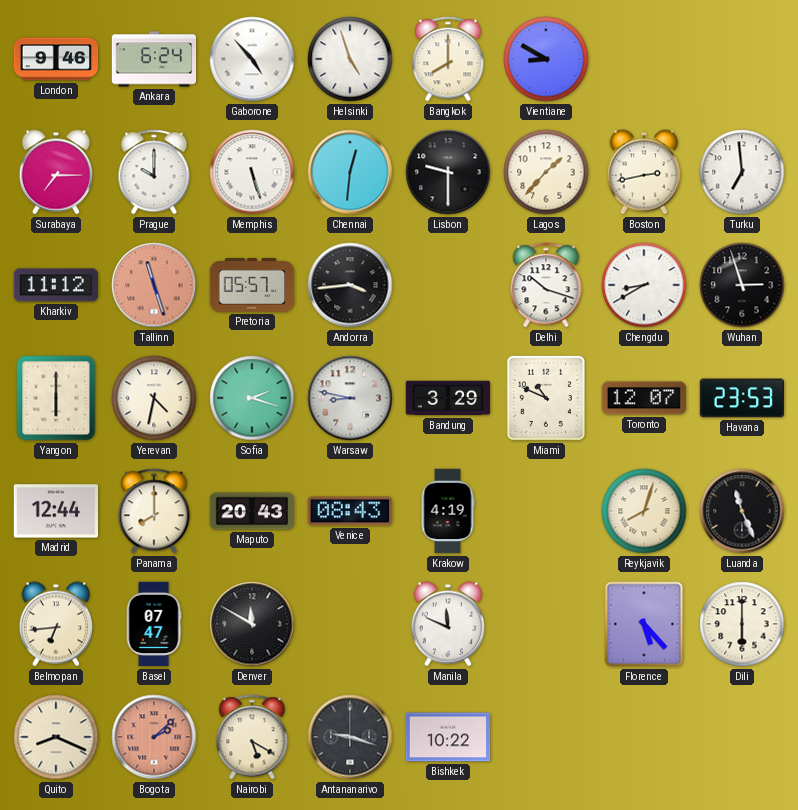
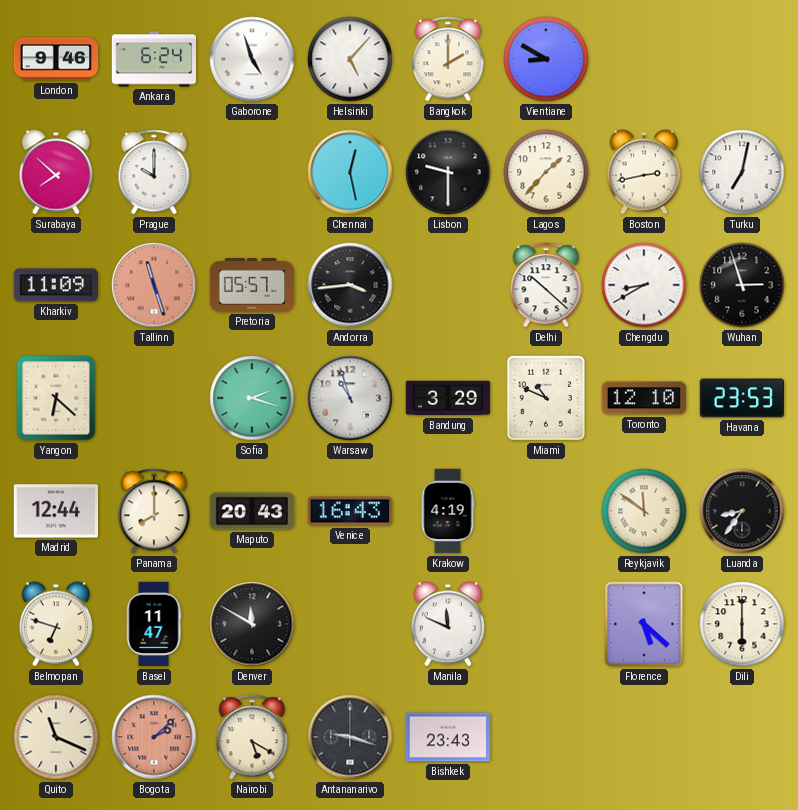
Gaborone: 4:53 -> 4:57 (252, 59)
Helsinki: 4:57 -> 5:07 (350, 59)
Bangkok: 8:00 -> 2:00 (448, 59)
Surabaya: 7:15 -> 7:52 (55, 172)
Memphis: 5:27 -> none (252, 172)
Chennai: 12:31 -> 12:28 (350, 172)
Turku: 6:59 -> 7:02 (742, 172)
Kharkiv: 11:12 -> 11:09 (56, 285)
Delhi: 10:18 -> 10:22 (546, 285)
Yangon: 6:00 -> 6:22 (56, 398)
Yerevan: 4:32 -> none (154, 398)
Warsaw: 8:47 -> 10:57 (350, 398)
Toronto: 12:07 -> 12:10 (644, 398)
Venice: 08:43 -> 16:43 (350, 511)
Reykjavik: 8:03 -> 11:51 (644, 511)
Luanda: 11:26 -> 8:36 (742, 511)
Belmopan: 6:44 -> 6:48 (55, 624)
Basel: 07:47 -> 11:47 (154, 624)
Florence: 5:23 -> 5:22 (644, 624)
Quito: 8:19 -> 11:19 (56, 737)
Bishkek: 10:22 -> 23:43 (448, 737)
